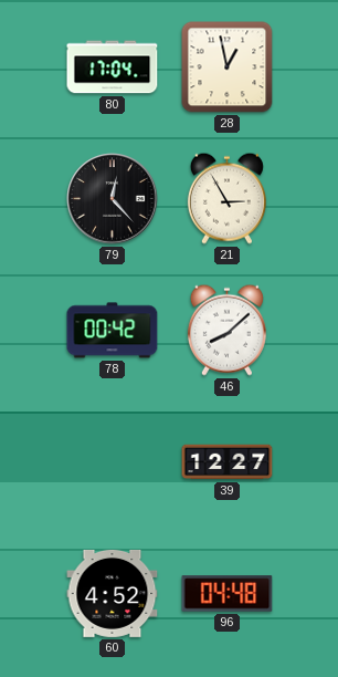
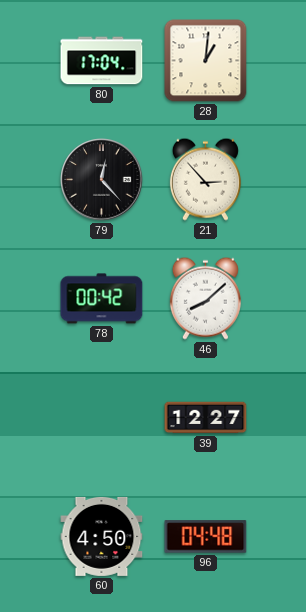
28: 12:58 -> 1:01 (206, 61)
21: 2:55 -> 2:53 (205, 179)
60: 4:52 -> 4:50 (102, 536)
